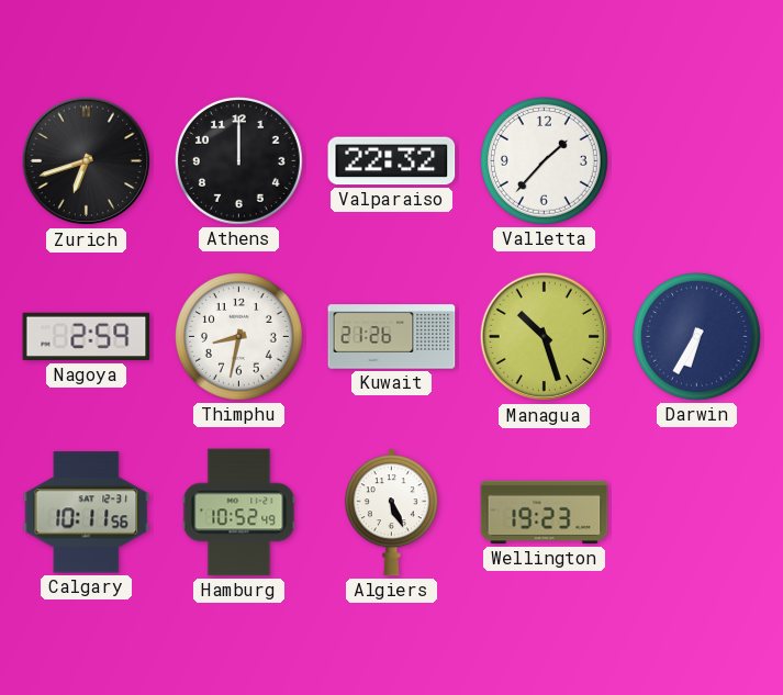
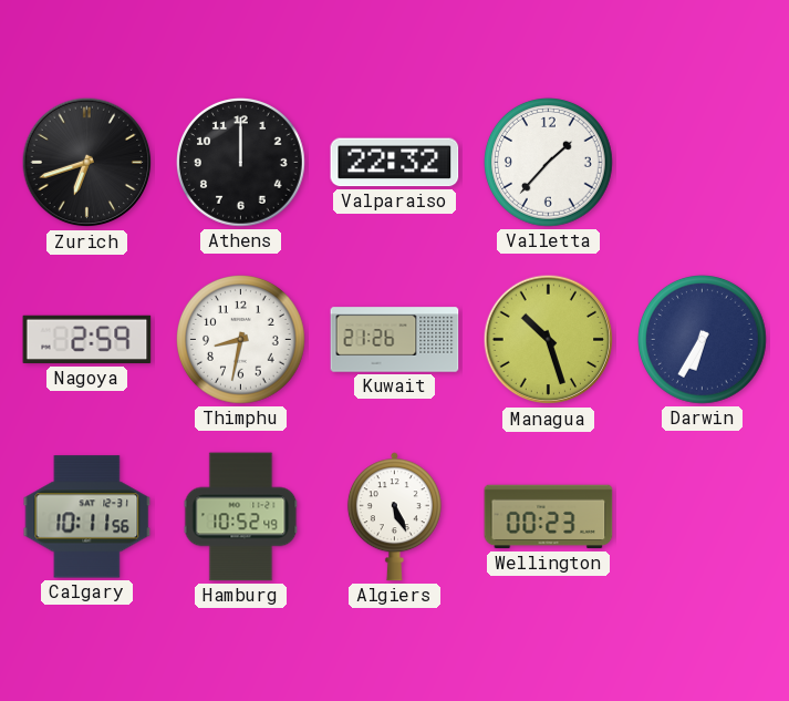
Wellington: 19:23 -> 00:23 (549, 517)
